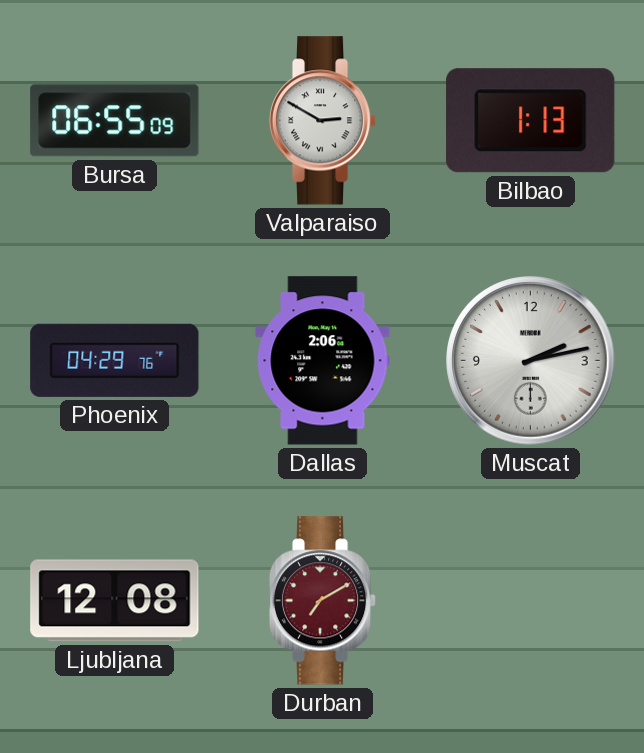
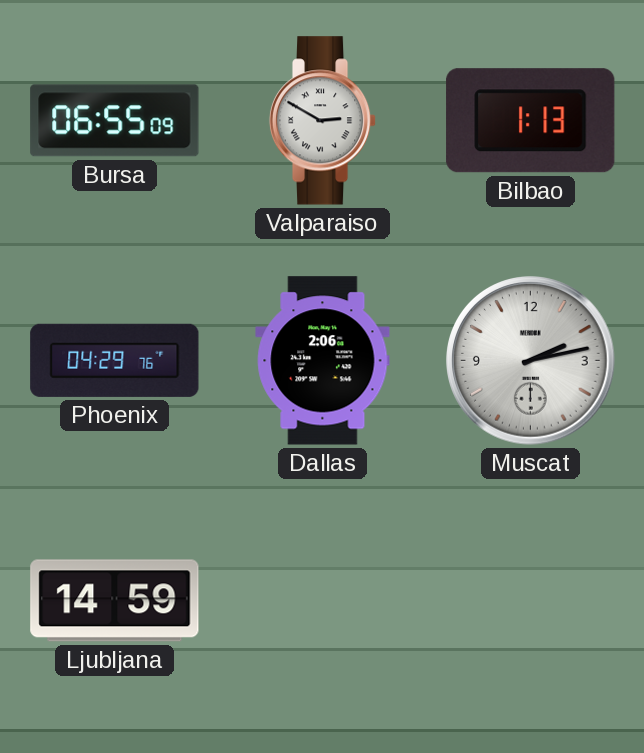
Ljubljana: 12:08 -> 14:59 (115, 601)
Durban: 7:10 -> none (323, 601)
